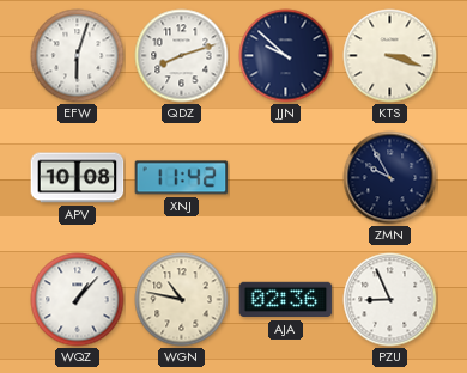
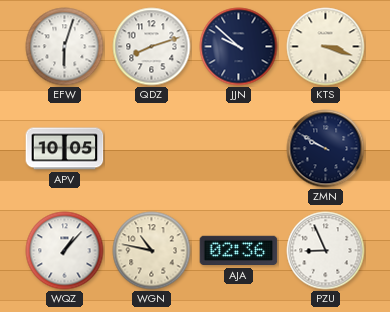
APV: 10:08 -> 10:05 (65, 149)
XNJ: 11:42 -> none (182, 178)
ZMN: 9:55 -> 9:50 (326, 149)
